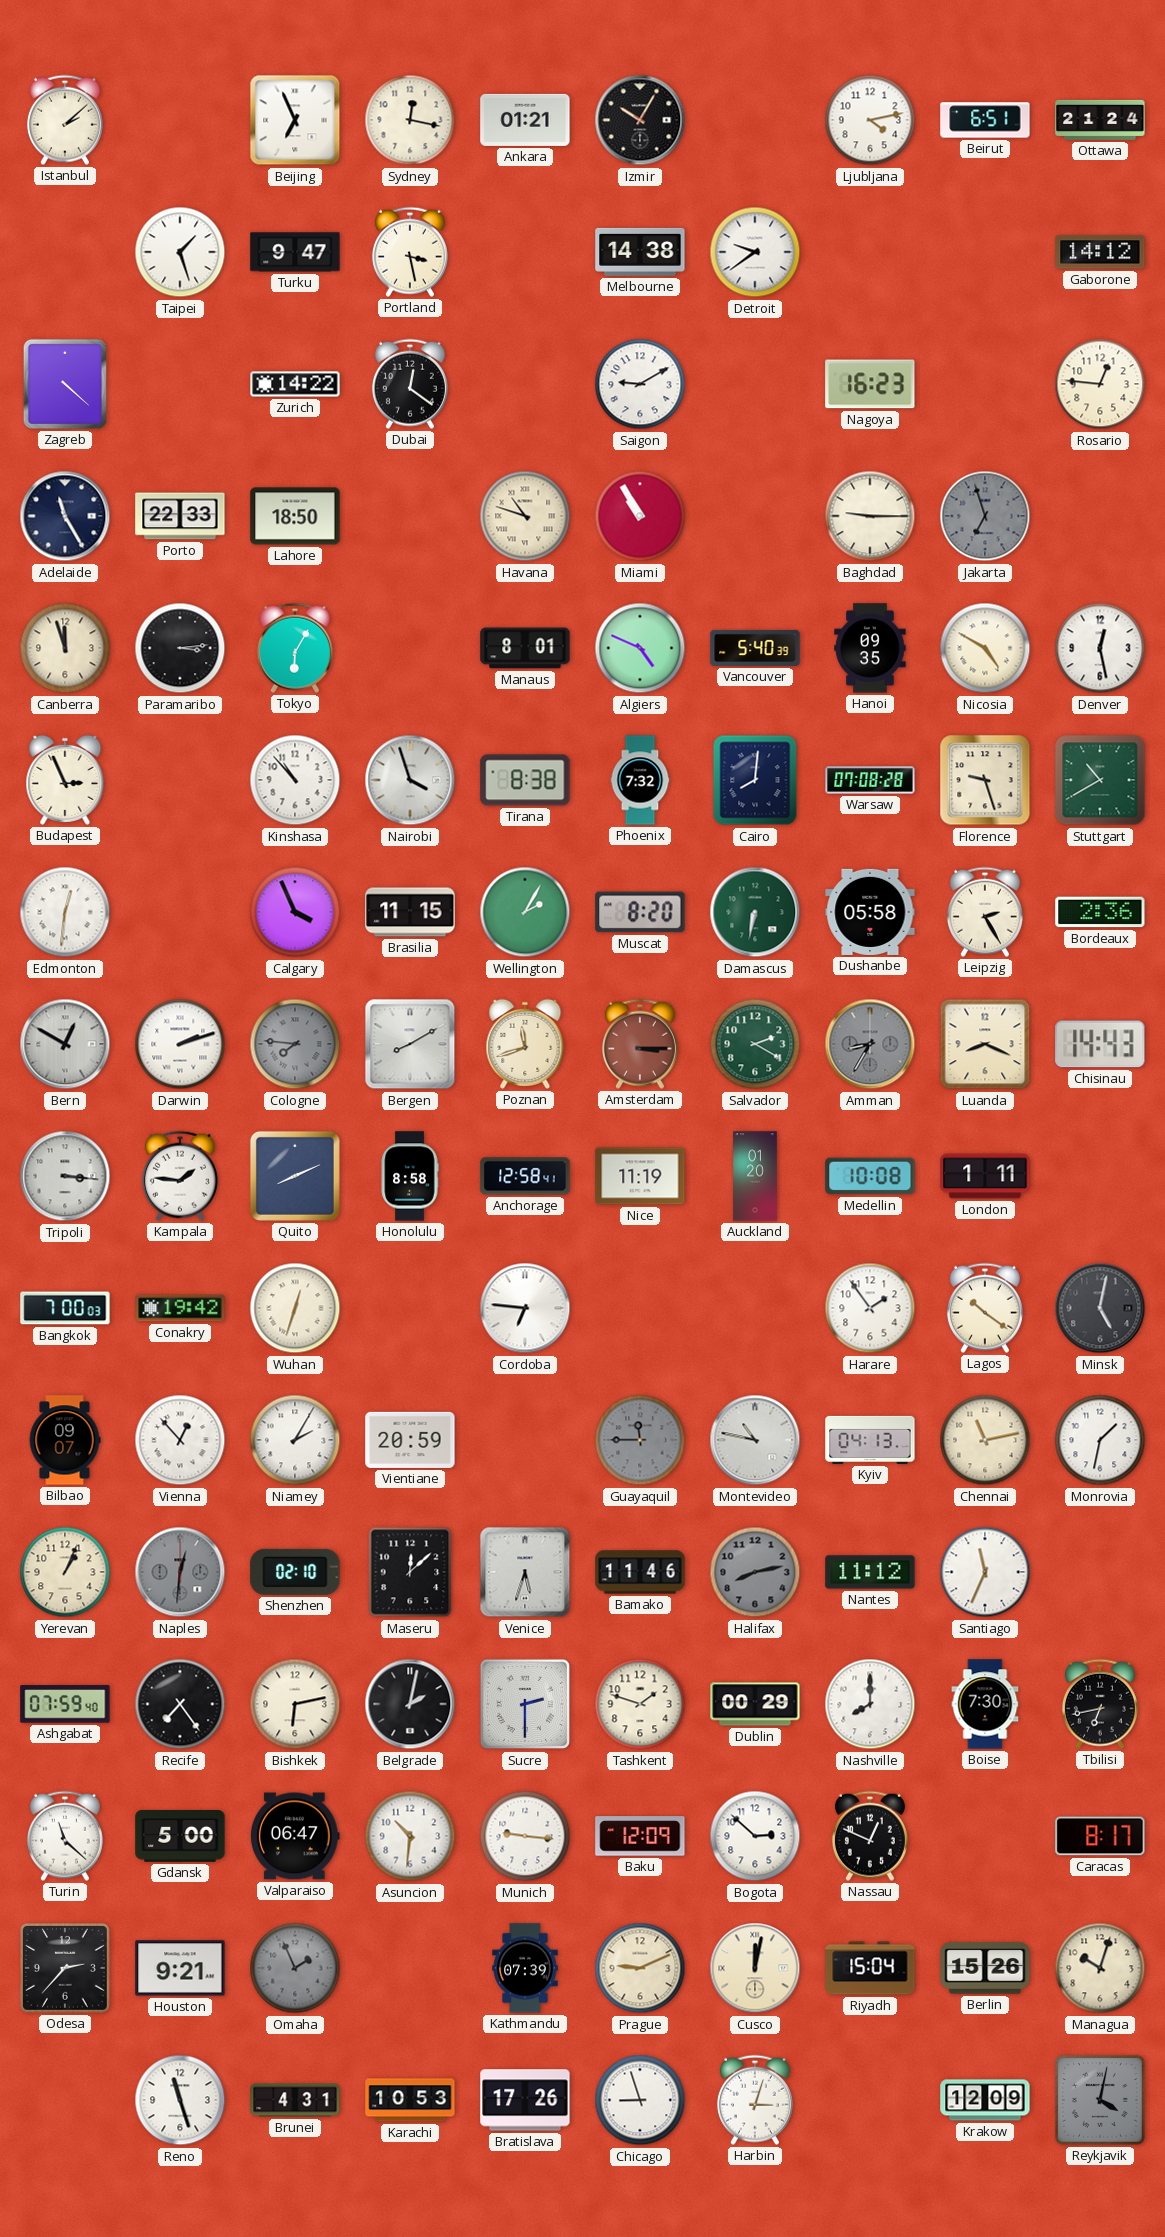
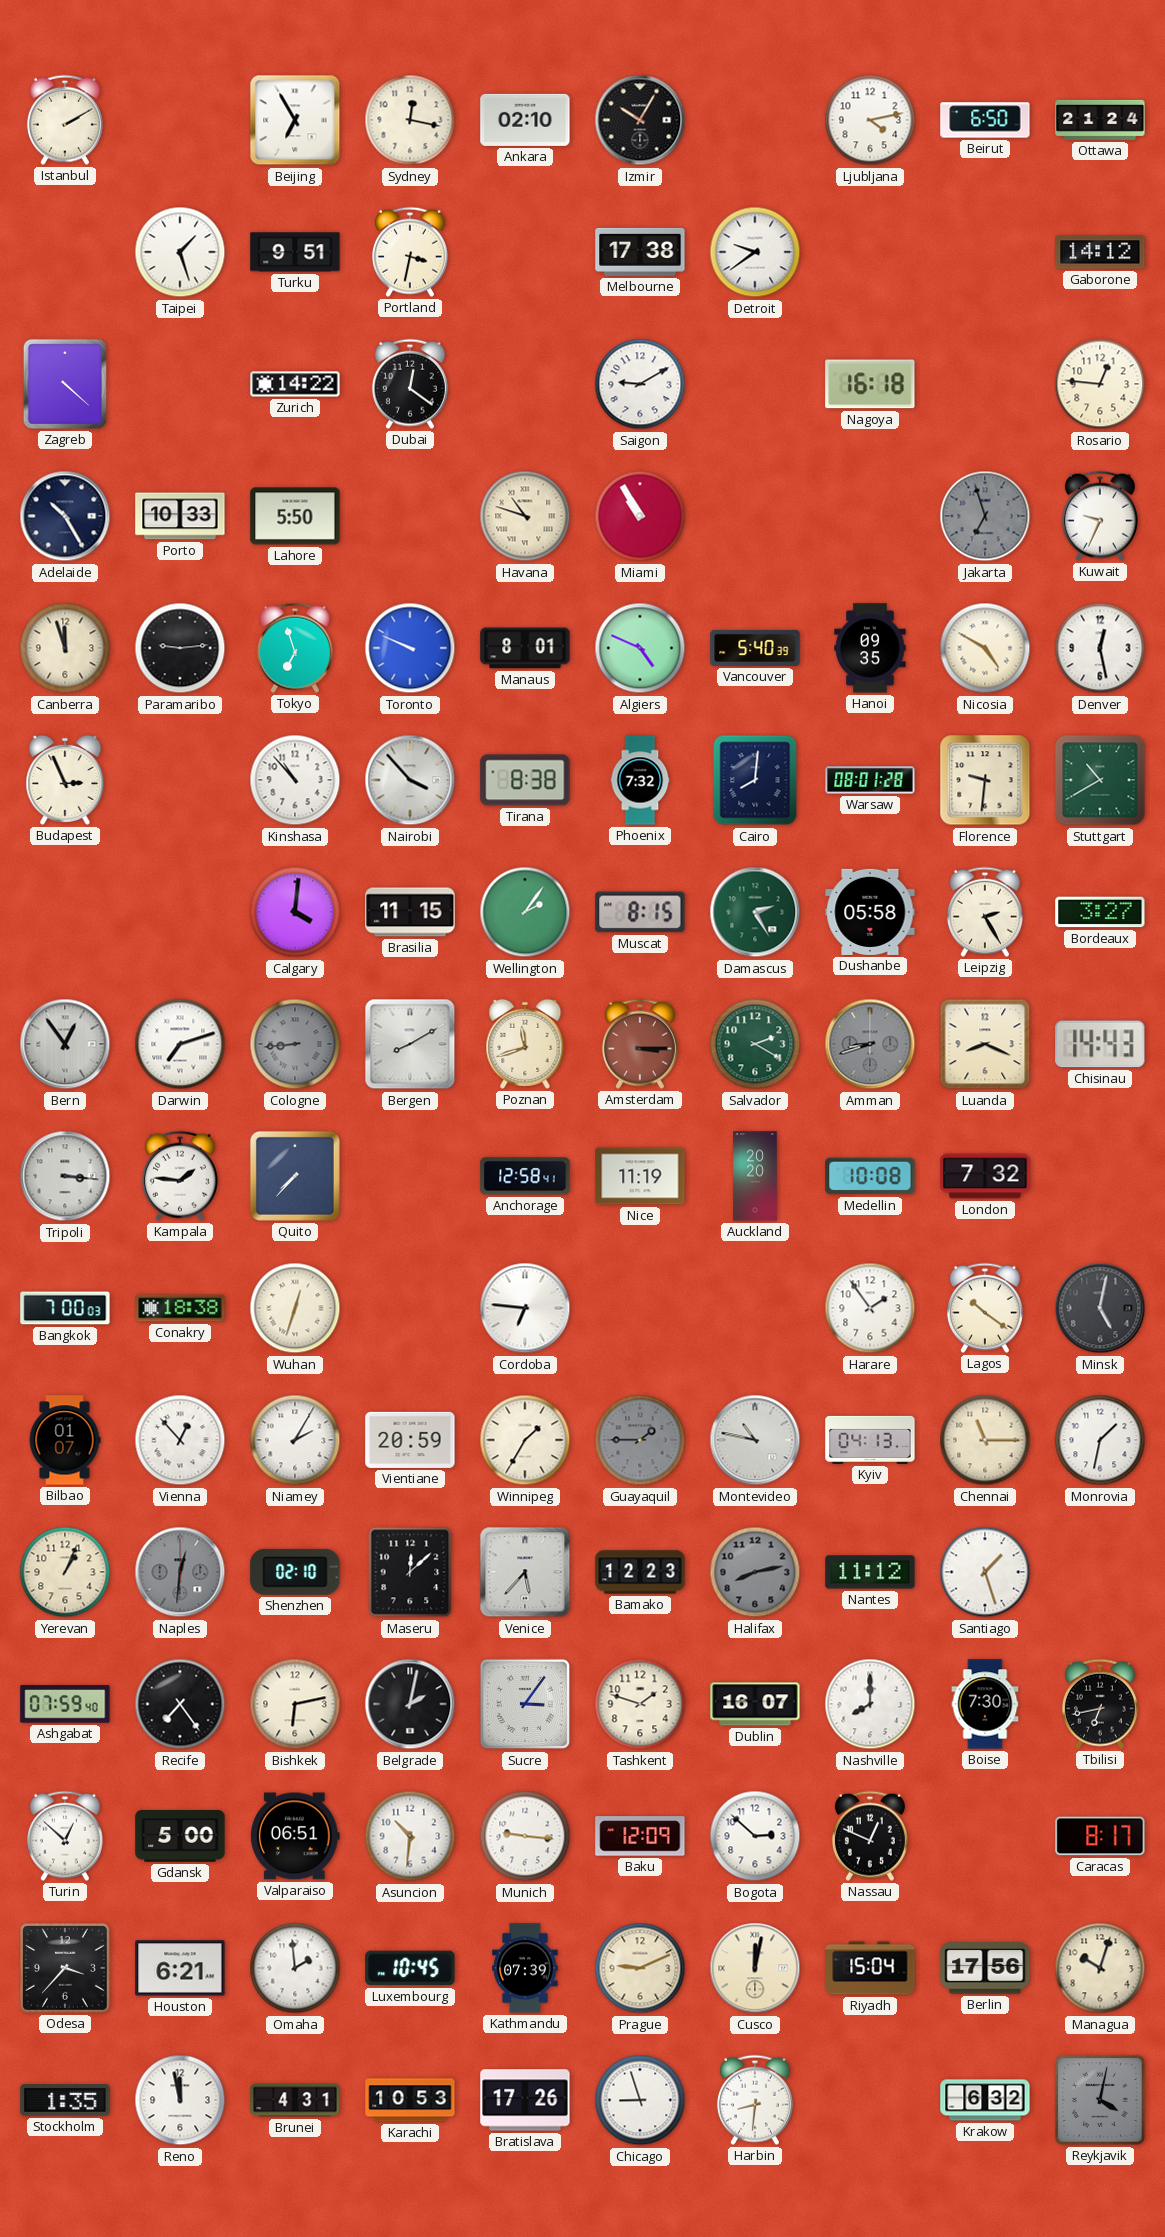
Istanbul: 2:08 -> 2:10 (65, 120)
Beijing: 6:56 -> 6:55 (295, 120)
Ankara: 01:21 -> 02:10 (525, 120)
Beirut: 6:51 -> 6:50 (985, 120)
Turku: 9:47 -> 9:51 (295, 252)
Portland: 3:28 -> 3:32 (410, 252)
Melbourne: 14:38 -> 17:38 (640, 252)
Nagoya: 16:23 -> 16:18 (870, 384)
Adelaide: 11:25 -> 10:25 (65, 516)
Porto: 22:33 -> 10:33 (180, 516)
Lahore: 18:50 -> 5:50 (295, 516)
Baghdad: 9:15 -> none (870, 516)
Kuwait: none -> 9:34 (1100, 516)
Paramaribo: 3:14 -> 9:14 (180, 648)
Tokyo: 6:05 -> 6:57 (295, 648)
Toronto: none -> 9:49 (410, 648)
Nairobi: 3:57 -> 3:53 (410, 780)
Warsaw: 07:08 -> 08:01 (870, 780)
Florence: 9:27 -> 9:31 (985, 780)
Edmonton: 12:31 -> none (65, 912)
Calgary: 3:56 -> 4:01 (295, 912)
Wellington: 2:05 -> 2:06 (525, 912)
Muscat: 8:20 -> 8:15 (640, 912)
Damascus: 6:32 -> 2:25 (755, 912)
Bordeaux: 2:36 -> 3:27 (1100, 912)
Bern: 12:50 -> 12:54 (65, 1044)
Darwin: 2:12 -> 7:12 (180, 1044)
Cologne: 7:46 -> 8:44 (295, 1044)
Amman: 8:35 -> 8:42 (870, 1044)
Quito: 8:11 -> 7:37 (295, 1176)
Honolulu: 8:58 -> none (410, 1176)
Auckland: 01:20 -> 20:20 (755, 1176)
London: 1:11 -> 7:32 (985, 1176)
Conakry: 19:42 -> 18:38 (180, 1308)
Bilbao: 09:07 -> 01:07 (65, 1440)
Winnipeg: none -> 1:35 (525, 1440)
Guayaquil: 11:45 -> 1:45 (640, 1440)
Chennai: 11:13 -> 11:15 (985, 1440)
Venice: 5:33 -> 5:37 (525, 1572)
Bamako: 11:46 -> 12:23 (640, 1572)
Santiago: 11:34 -> 1:27 (985, 1572)
Sucre: 2:30 -> 3:06 (525, 1704)
Dublin: 00:29 -> 16:07 (755, 1704)
Turin: 11:22 -> 12:52 (65, 1836)
Valparaiso: 06:47 -> 06:51 (295, 1836)
Odesa: 2:37 -> 3:37 (65, 1968)
Houston: 9:21 -> 6:21 (180, 1968)
Omaha: 1:56 -> 1:59 (295, 1968)
Omaha dial: grey -> white (295, 1968)
Luxembourg: none -> 10:45 (410, 1968)
Berlin: 15:26 -> 17:56 (985, 1968)
Stockholm: none -> 1:35 (65, 2100)
Reno: 11:27 -> 11:58 (180, 2100)
Harbin: 3:03 -> 8:31 (755, 2100)
Krakow: 12:09 -> 6:32 (985, 2100)
